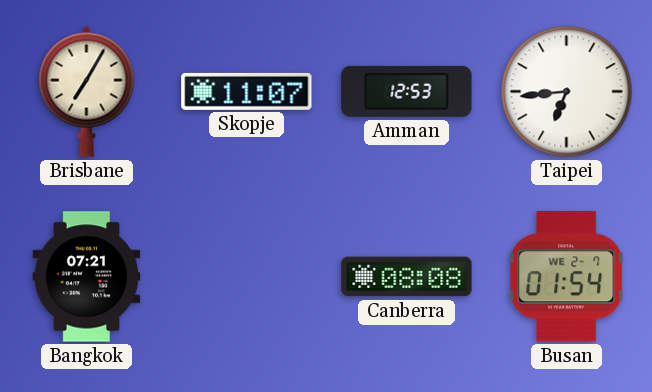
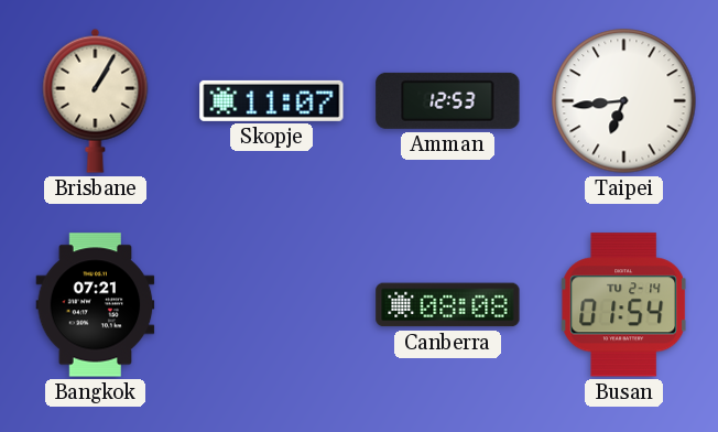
Brisbane: 7:05 -> 1:05 (96, 100)
Busan date: WE 2-7 -> TU 2-14 (623, 305)
